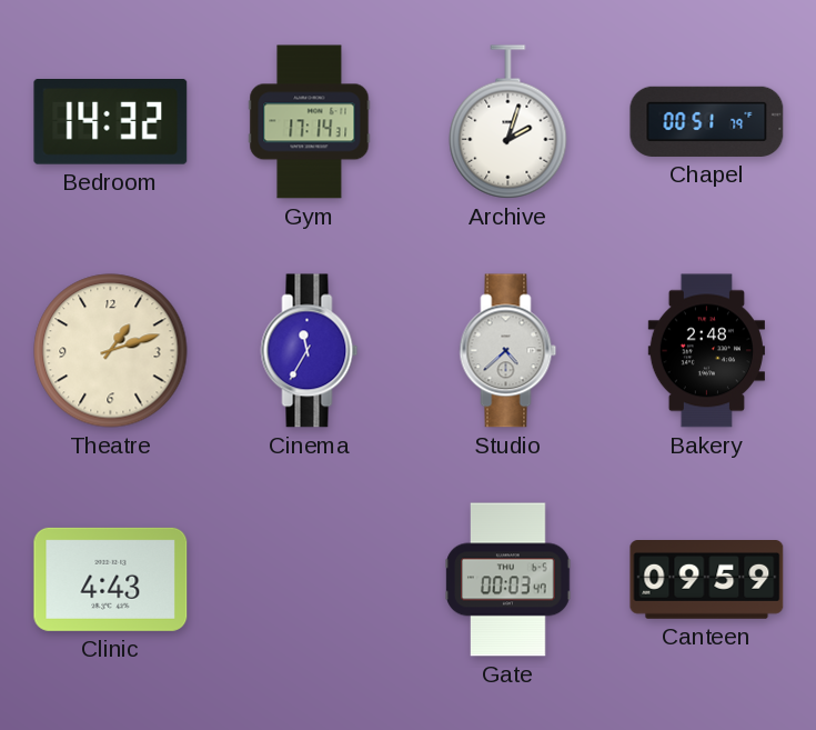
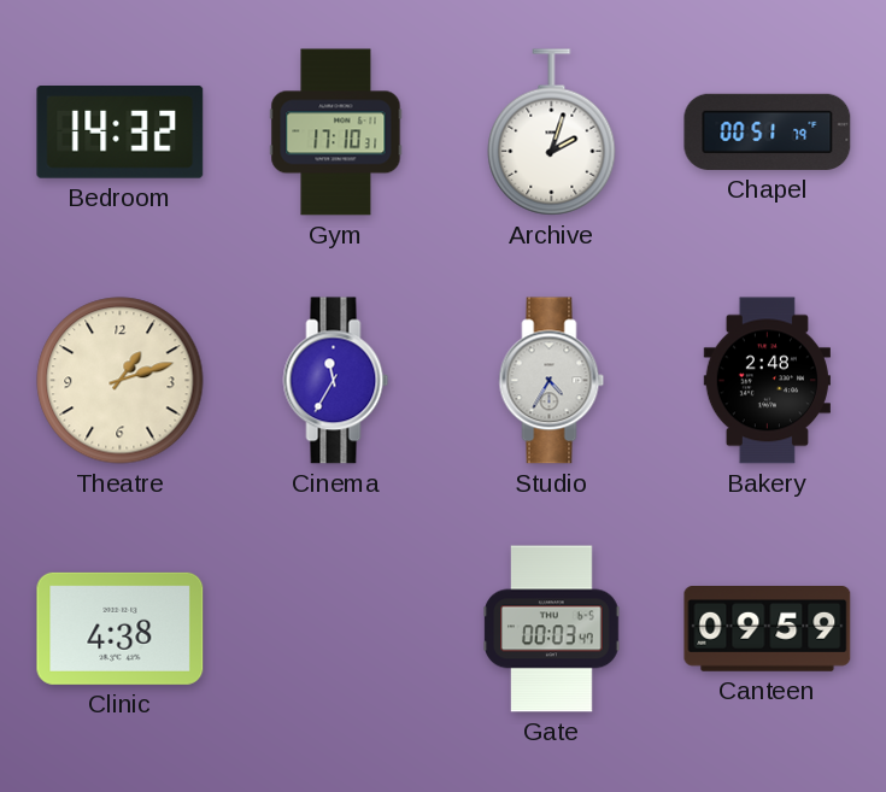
Gym: 17:14 -> 17:10 (336, 133)
Studio: 4:38 -> 4:35 (552, 381)
Clinic: 4:43 -> 4:38 (121, 628)
